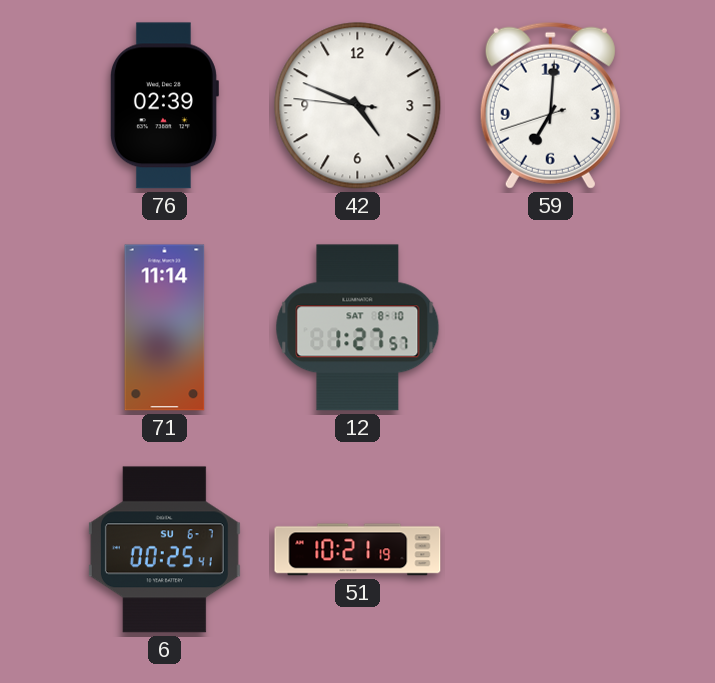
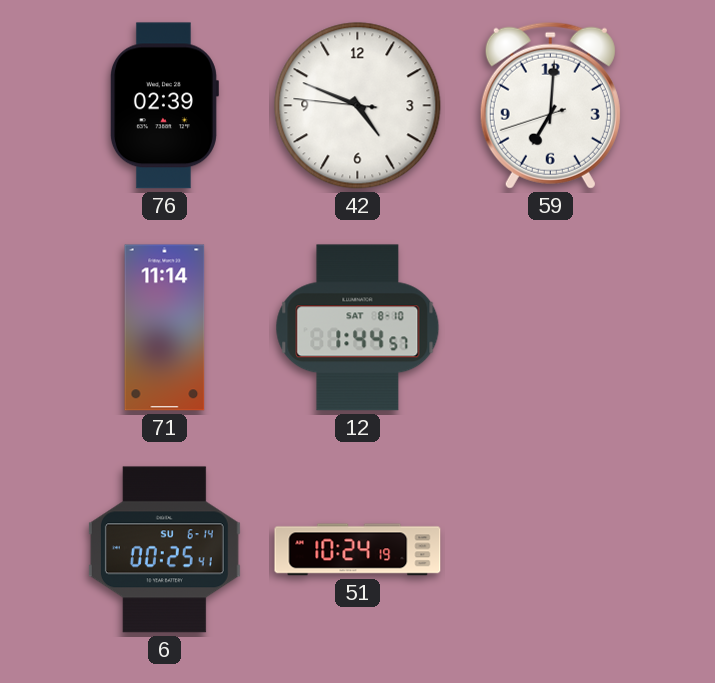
12: 1:27 -> 1:44 (358, 328)
6 date: SU 6-7 -> SU 6-14 (164, 550)
51: 10:21 -> 10:24 (358, 550)
